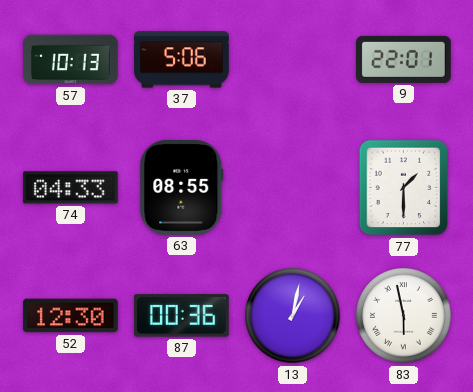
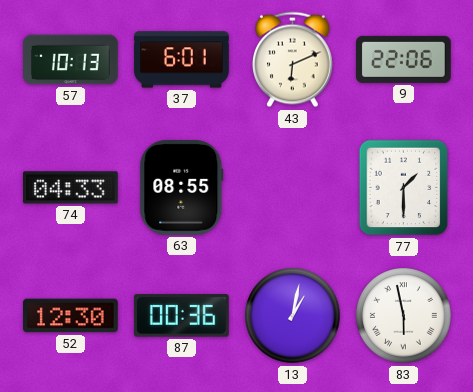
37: 5:06 -> 6:01 (182, 60)
43: none -> 6:11 (293, 60)
9: 22:01 -> 22:06 (404, 59)
